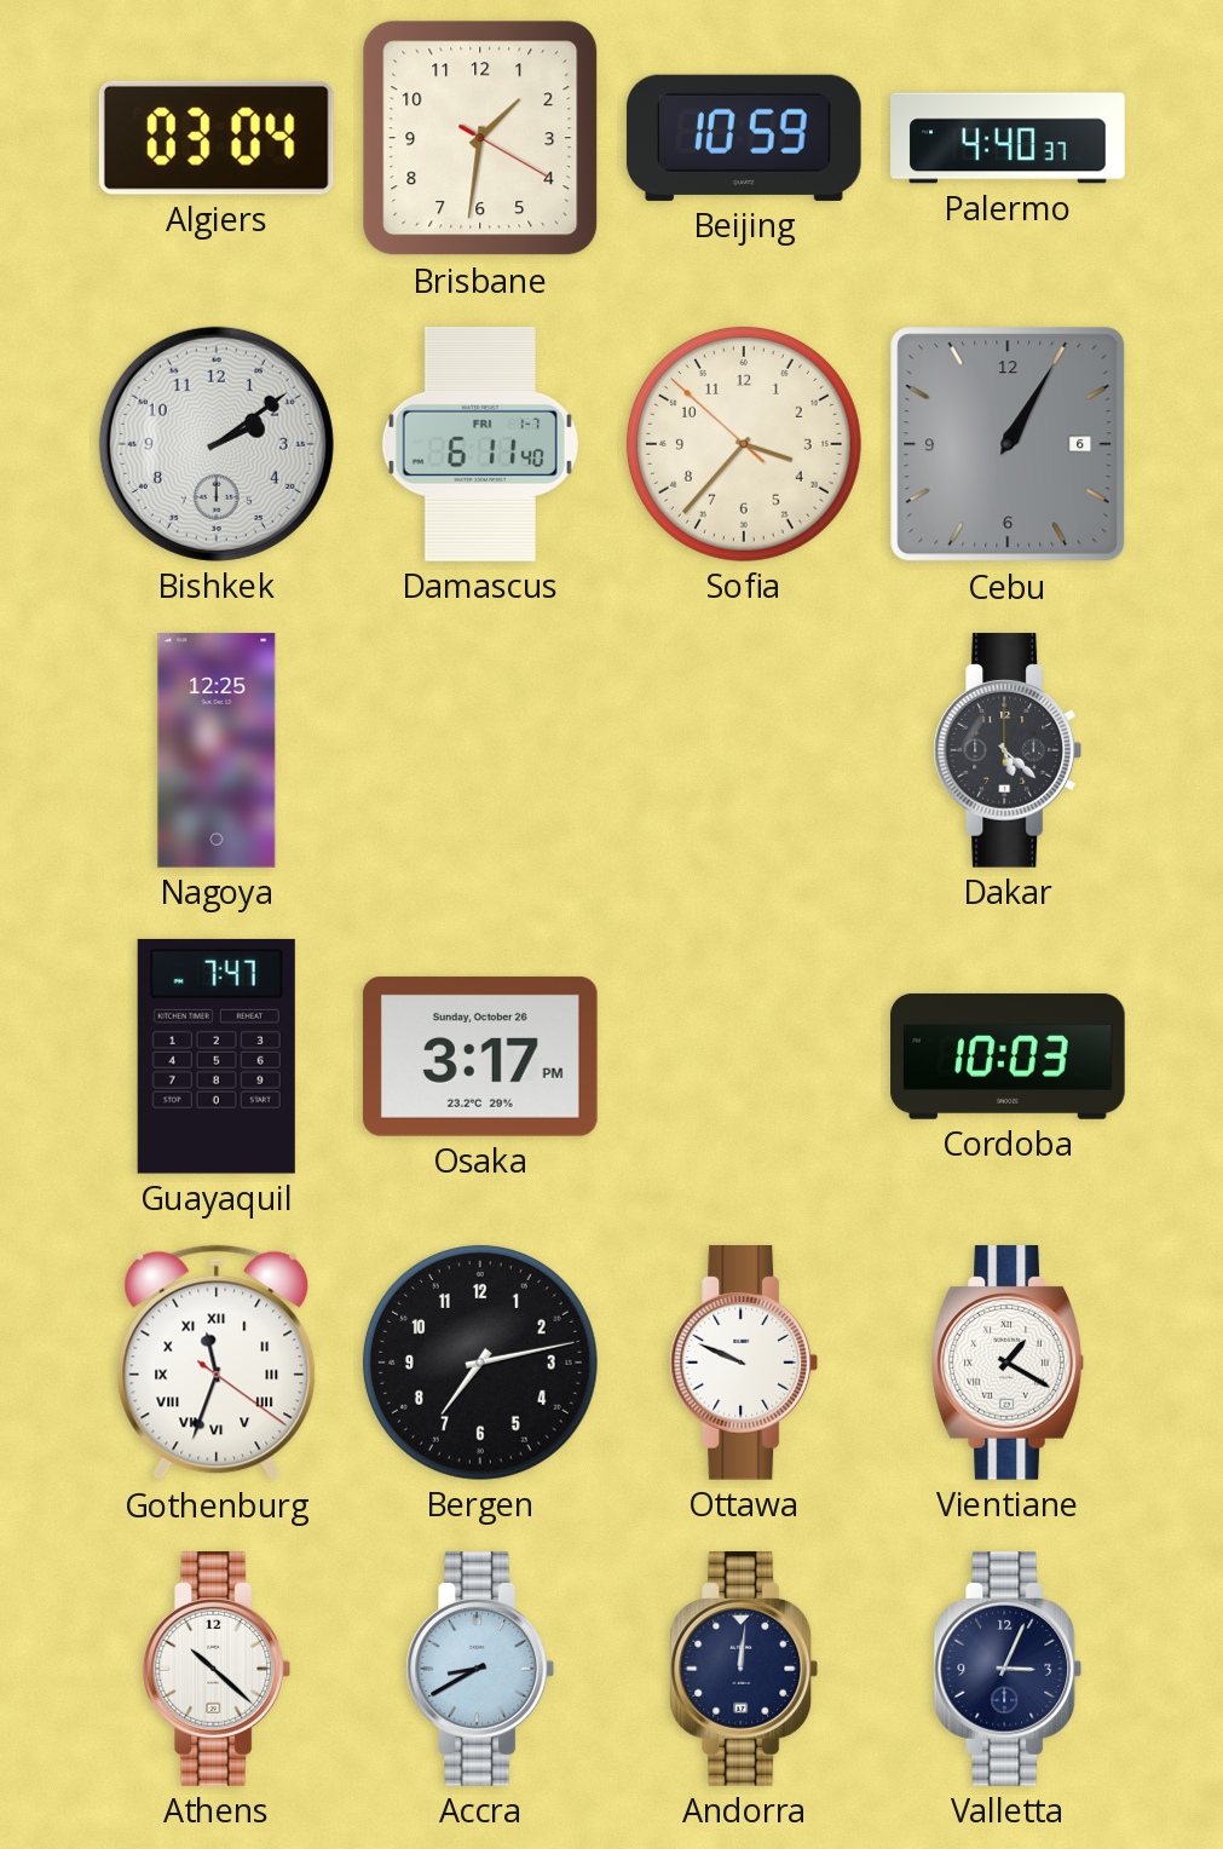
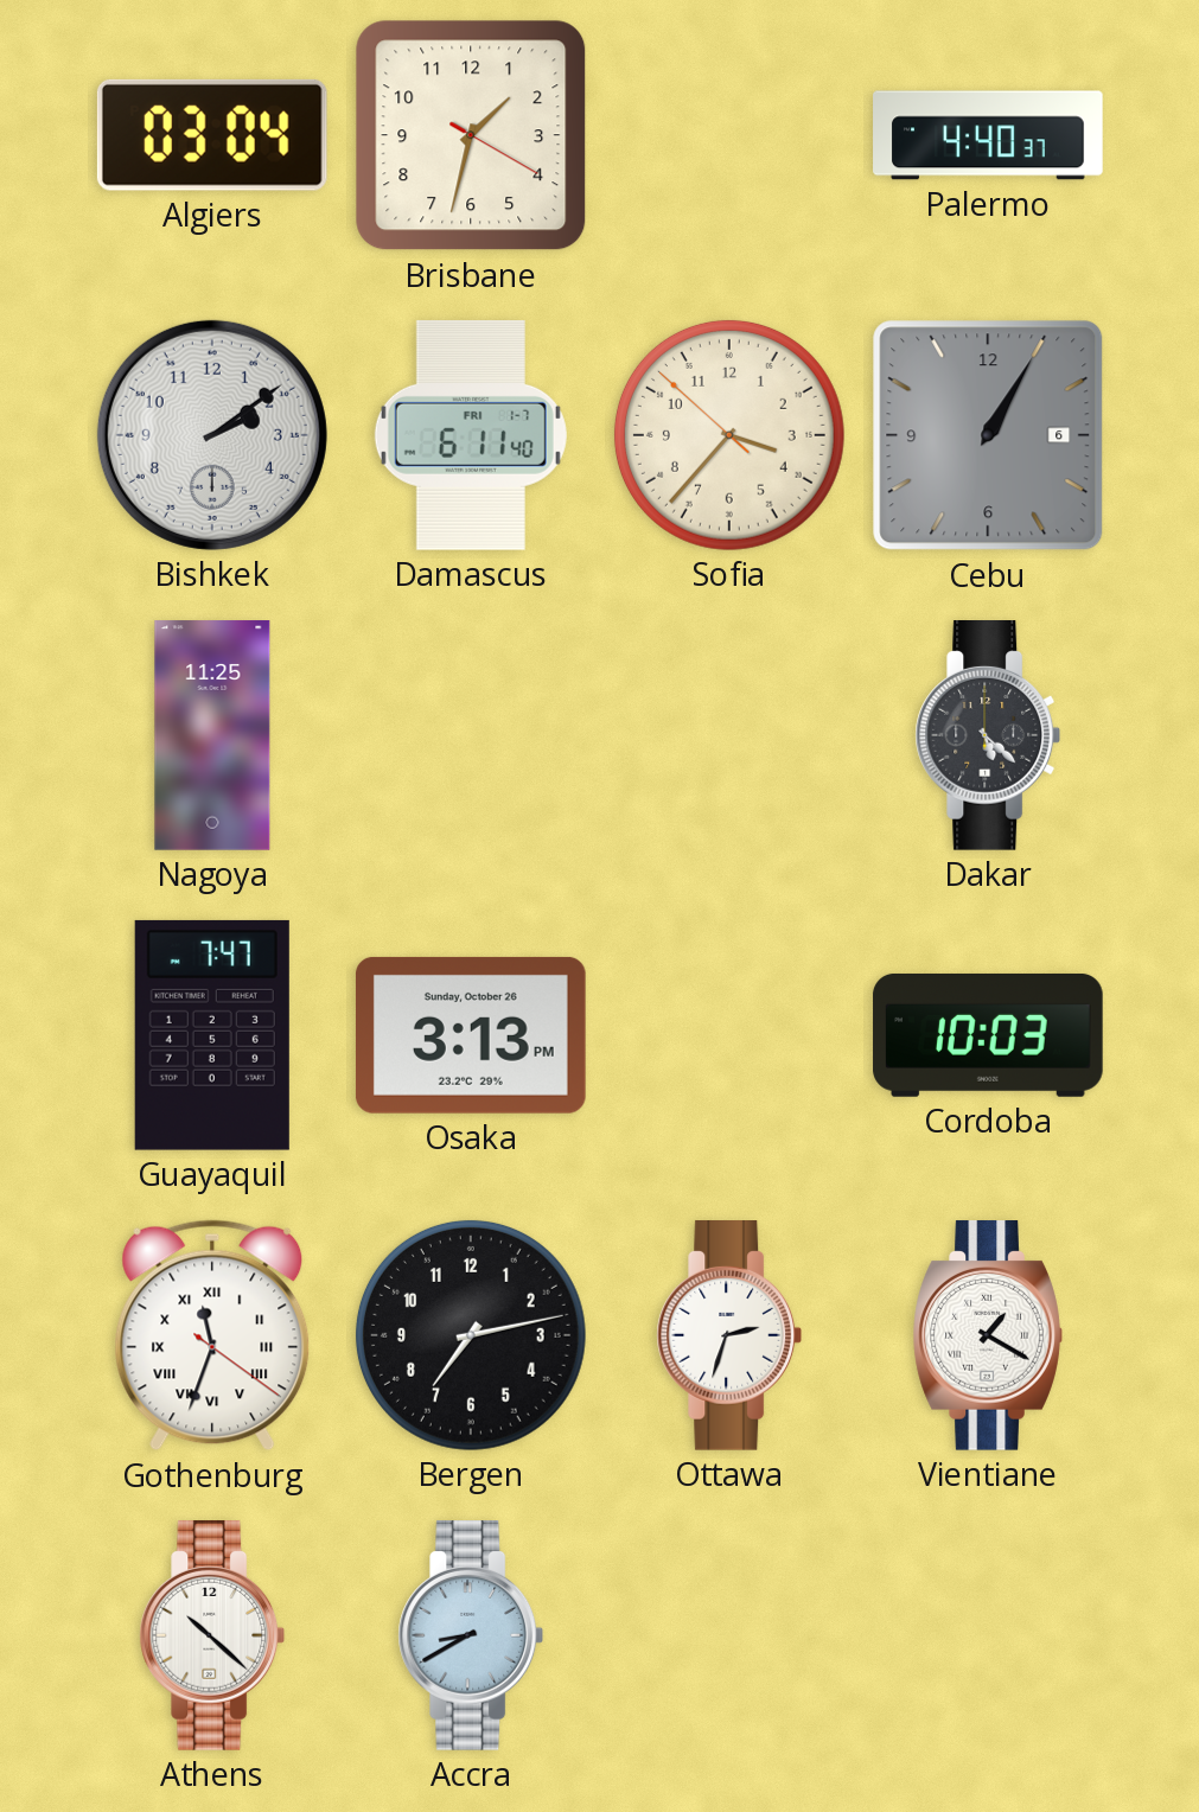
Brisbane: 1:31 -> 1:32 (471, 135)
Beijing: 10:59 -> none (744, 138)
Nagoya: 12:25 -> 11:25 (212, 735)
Osaka: 3:17 -> 3:13 (471, 1035)
Ottawa: 9:49 -> 2:33 (729, 1336)
Andorra: 12:01 -> none (744, 1670)
Valletta: 3:04 -> none (1008, 1670)
